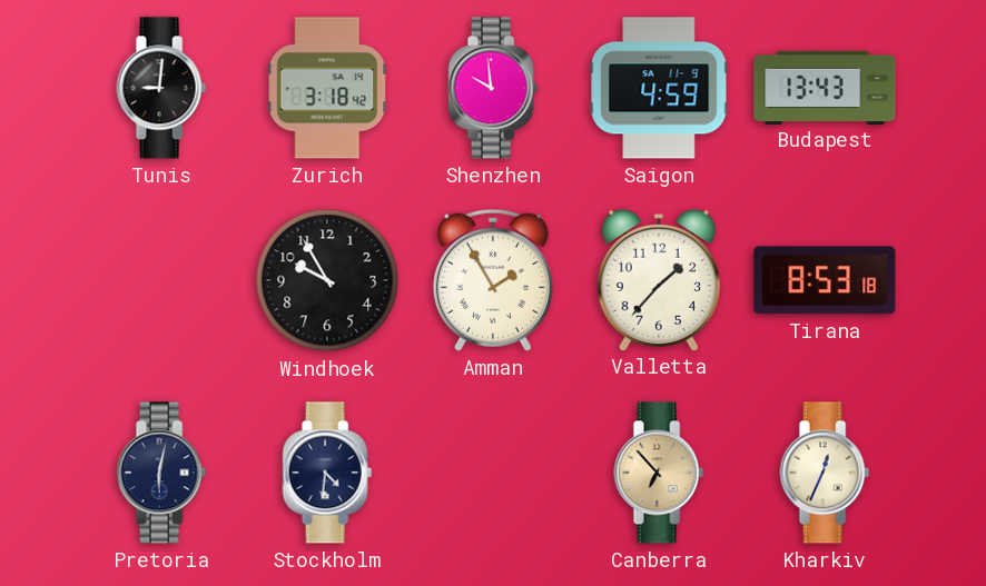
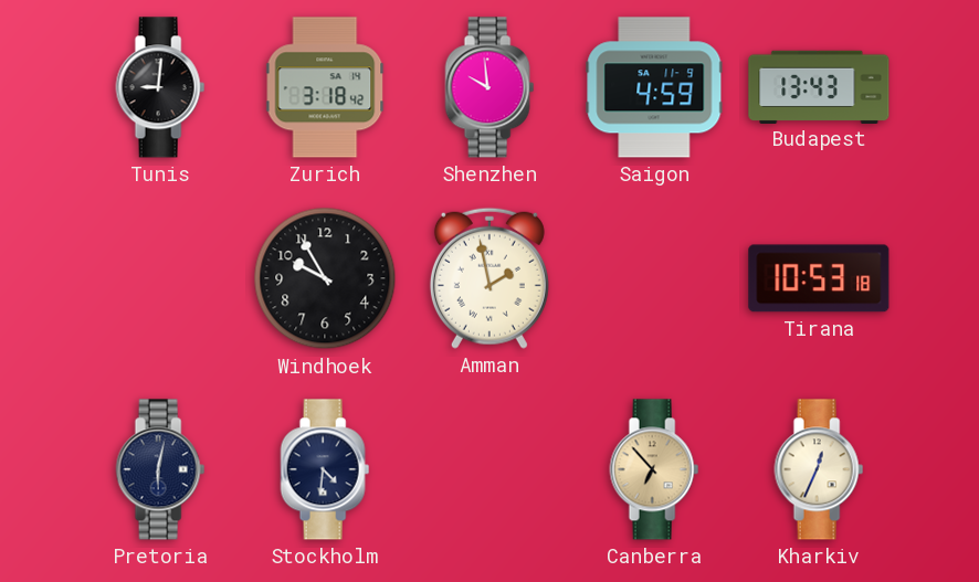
Amman: 1:55 -> 1:58 (490, 278)
Valletta: 1:37 -> none (658, 279)
Tirana: 8:53 -> 10:53 (819, 278)
